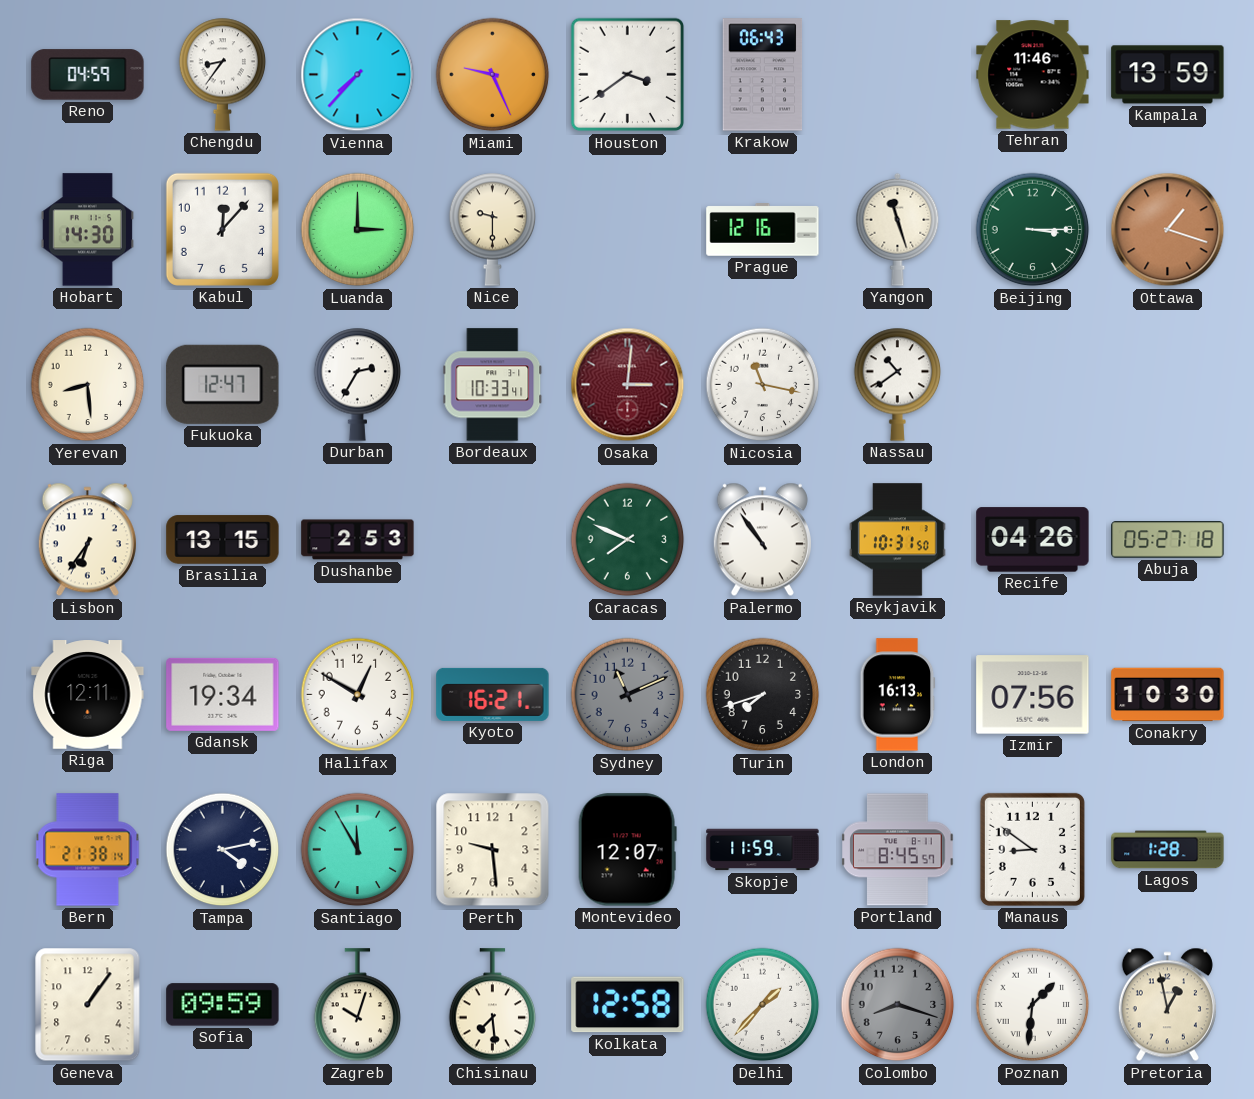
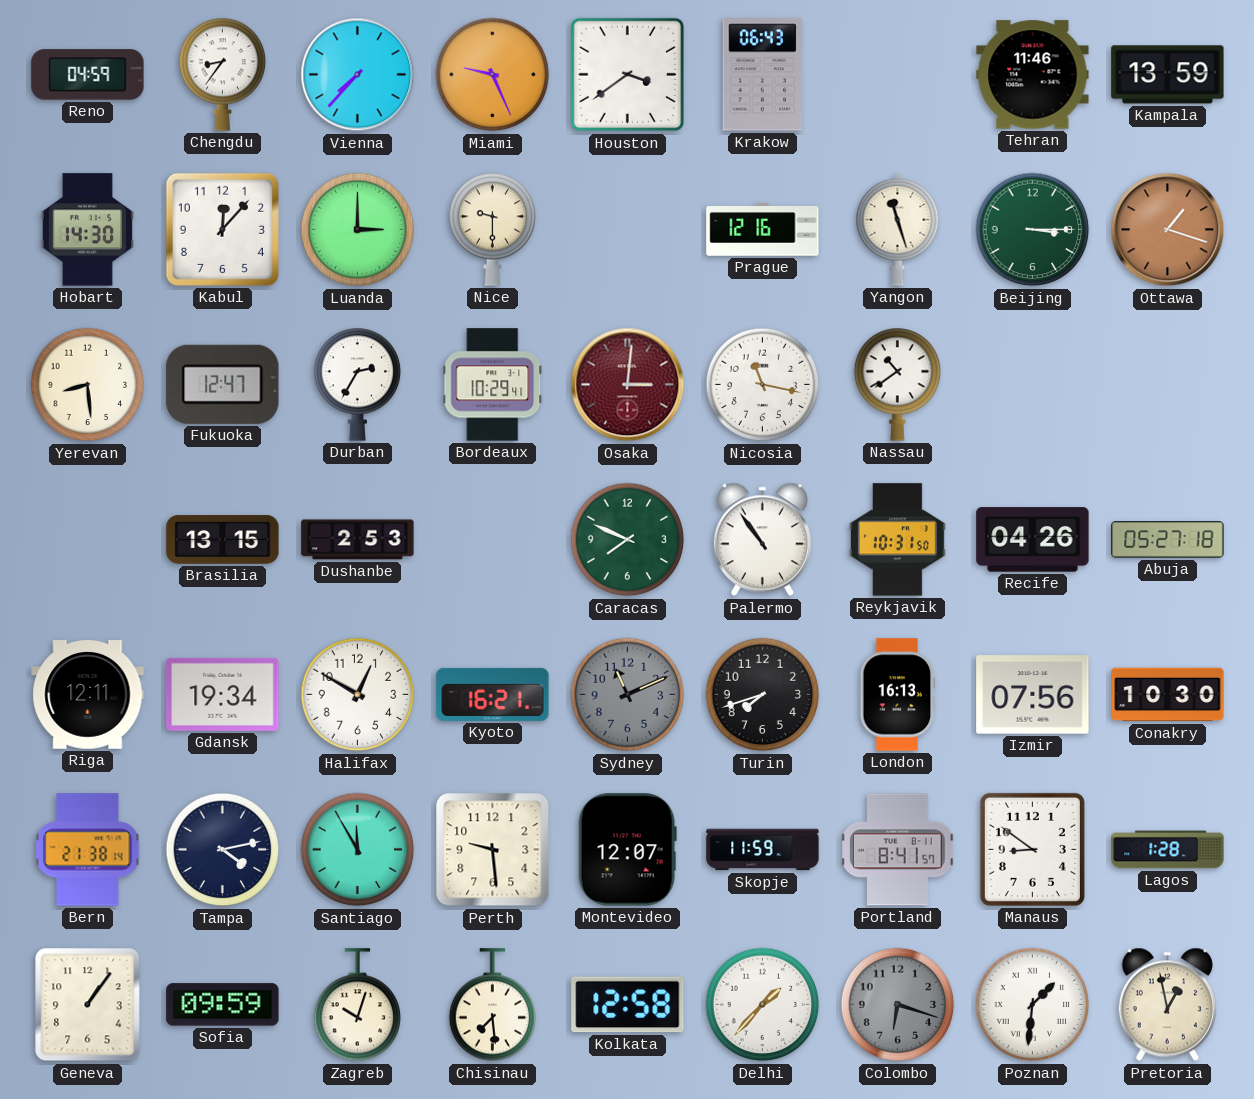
Bordeaux: 10:33 -> 10:29 (493, 385)
Lisbon: 6:36 -> none (87, 540)
Portland: 8:45 -> 8:41 (898, 850)
Colombo: 8:18 -> 6:18 (898, 1005)
